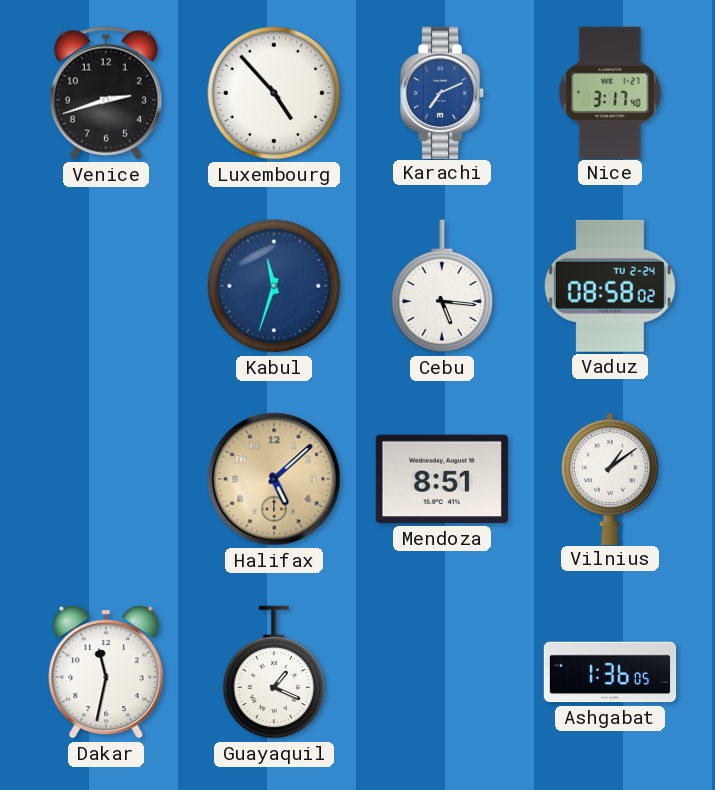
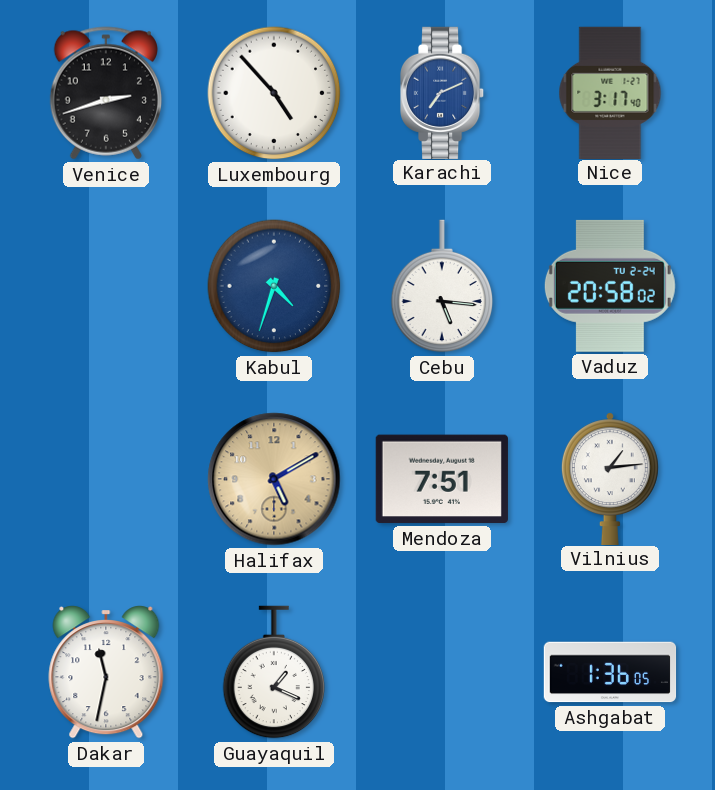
Kabul: 11:33 -> 4:33 (274, 286)
Vaduz: 08:58 -> 20:58 (610, 286)
Halifax: 5:08 -> 5:10 (274, 479)
Mendoza: 8:51 -> 7:51 (442, 479)
Vilnius: 1:09 -> 1:14 (610, 478)
